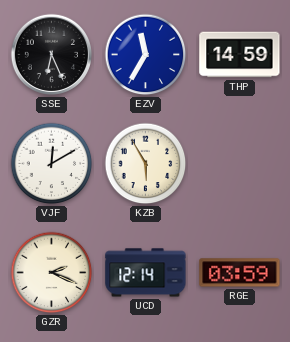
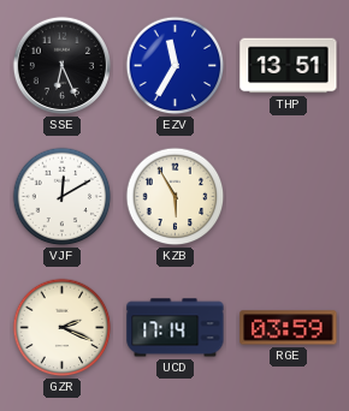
THP: 14:59 -> 13:51 (289, 66)
UCD: 12:14 -> 17:14 (176, 328)
